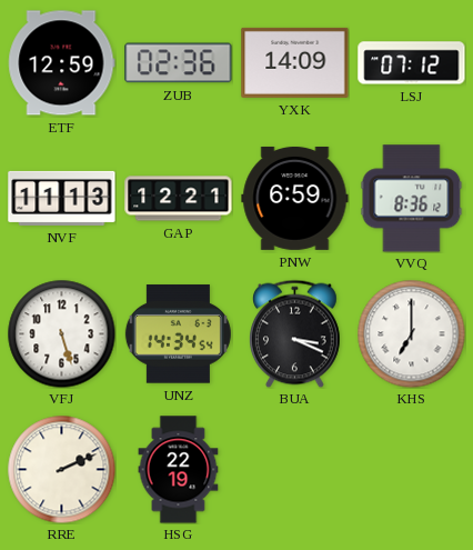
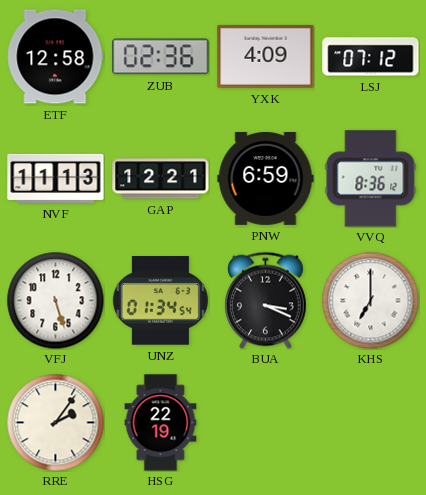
ETF: 12:59 -> 12:58 (56, 57)
YXK: 14:09 -> 4:09 (266, 56)
UNZ: 14:34 -> 01:34 (160, 301)
RRE: 2:11 -> 2:06 (55, 422)
